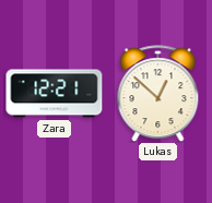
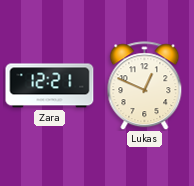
Lukas: 12:52 -> 12:49 (145, 86)
